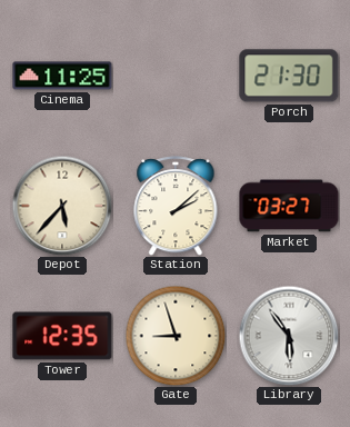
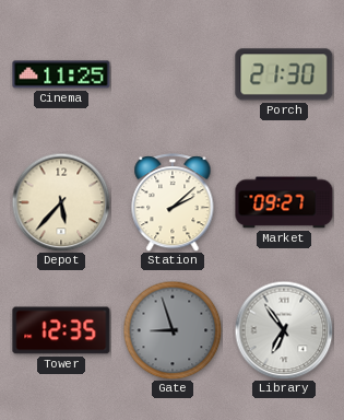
Market: 03:27 -> 09:27 (284, 202)
Gate dial: cream -> grey (173, 330)
Library: 5:54 -> 6:54 (284, 330)
